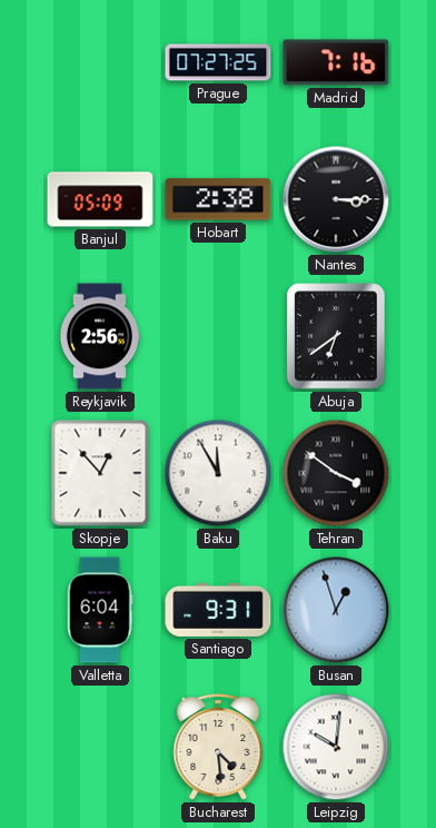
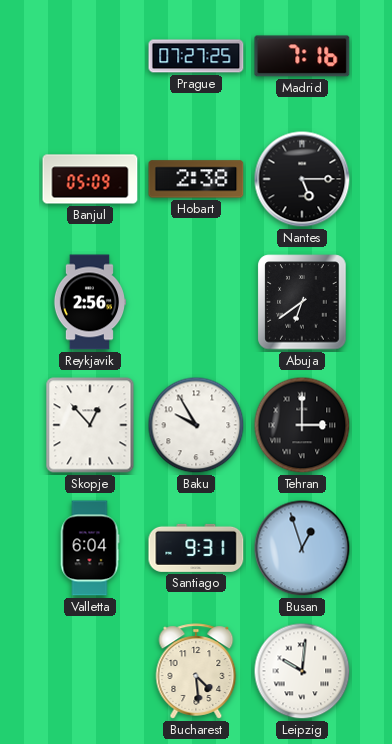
Nantes: 3:15 -> 5:15 (302, 179)
Baku: 11:55 -> 9:55 (196, 425)
Tehran: 3:51 -> 3:00 (302, 425)
